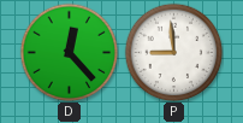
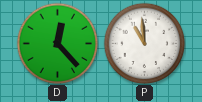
P: 8:59 -> 10:59 (144, 43)
